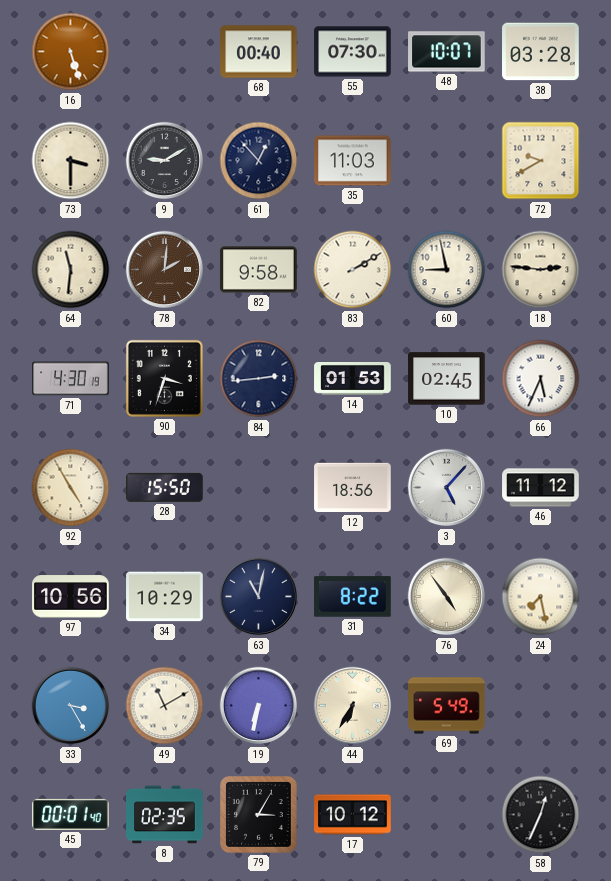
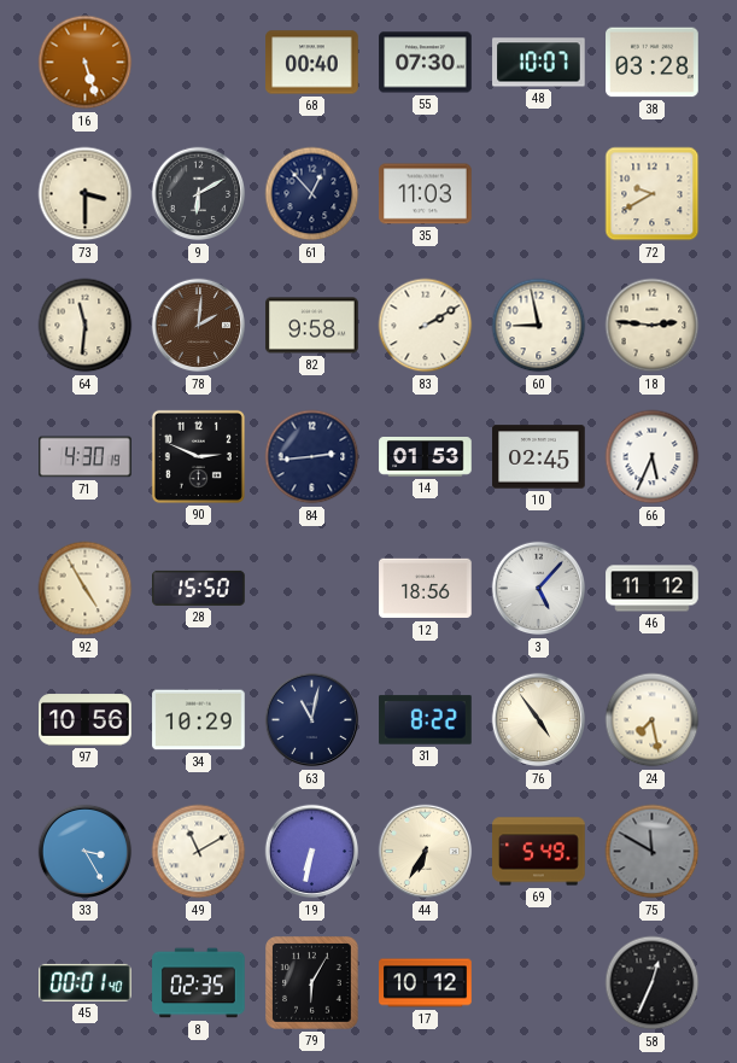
9: 9:10 -> 6:10 (199, 194)
90: 3:33 -> 2:49 (198, 456)
75: none -> 11:50 (653, 852)
79: 3:05 -> 6:05 (312, 983)
